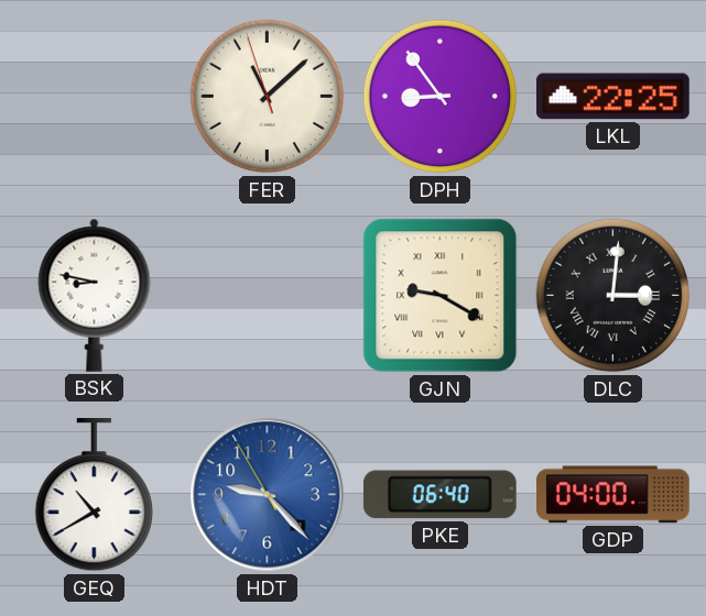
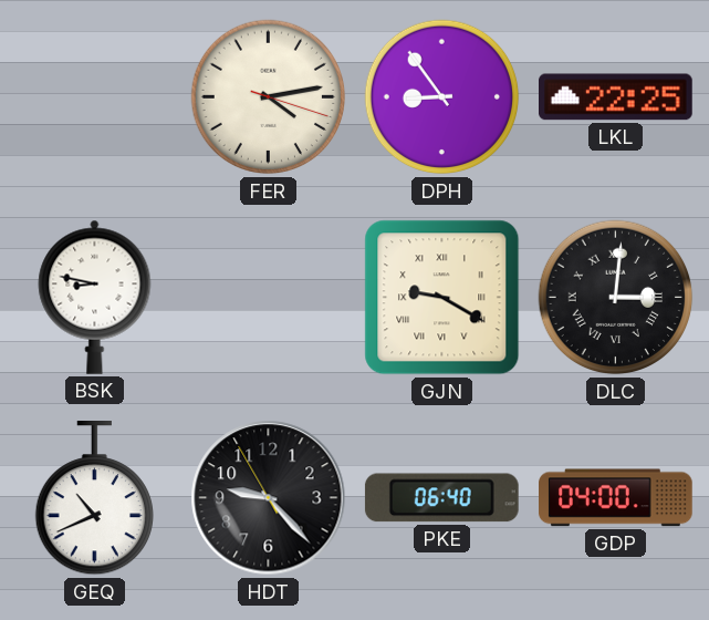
FER: 11:07 -> 4:13 (269, 97)
GEQ: 10:40 -> 10:41 (94, 499)
HDT dial: blue -> black (269, 498)
